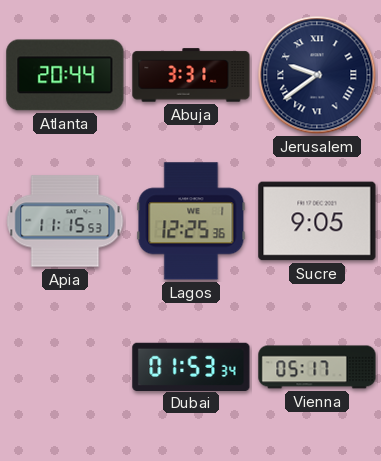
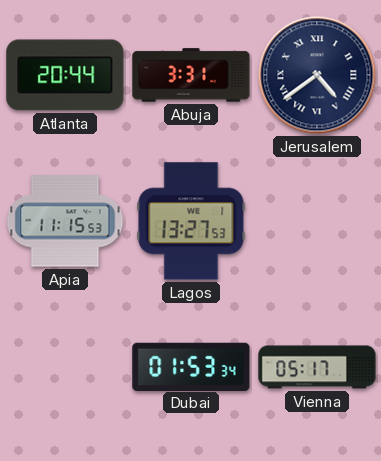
Jerusalem: 9:39 -> 4:39 (317, 75)
Lagos: 12:25 -> 13:27 (191, 221)
Sucre: 9:05 -> none (317, 221)
